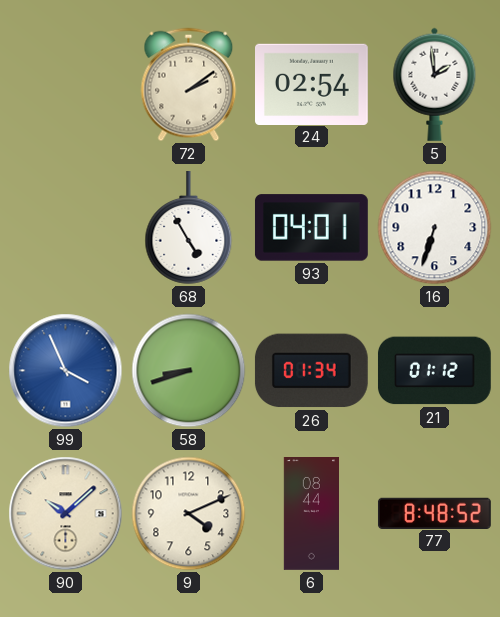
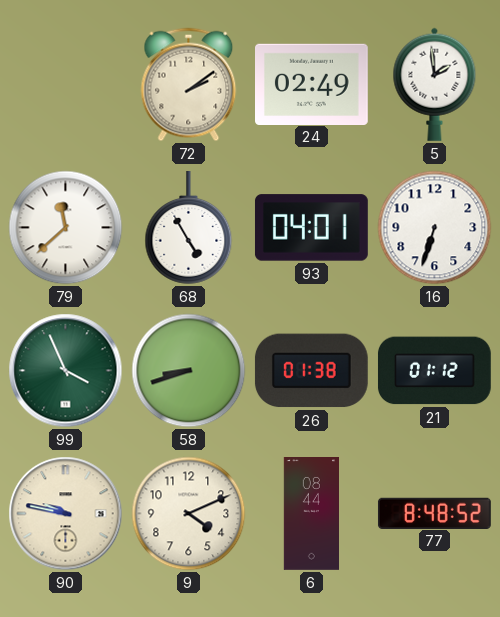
24: 02:54 -> 02:49 (312, 84)
79: none -> 11:38 (66, 228)
99 dial: blue -> green (66, 371)
26: 01:34 -> 01:38 (311, 371)
90: 10:08 -> 9:47 (66, 514)
